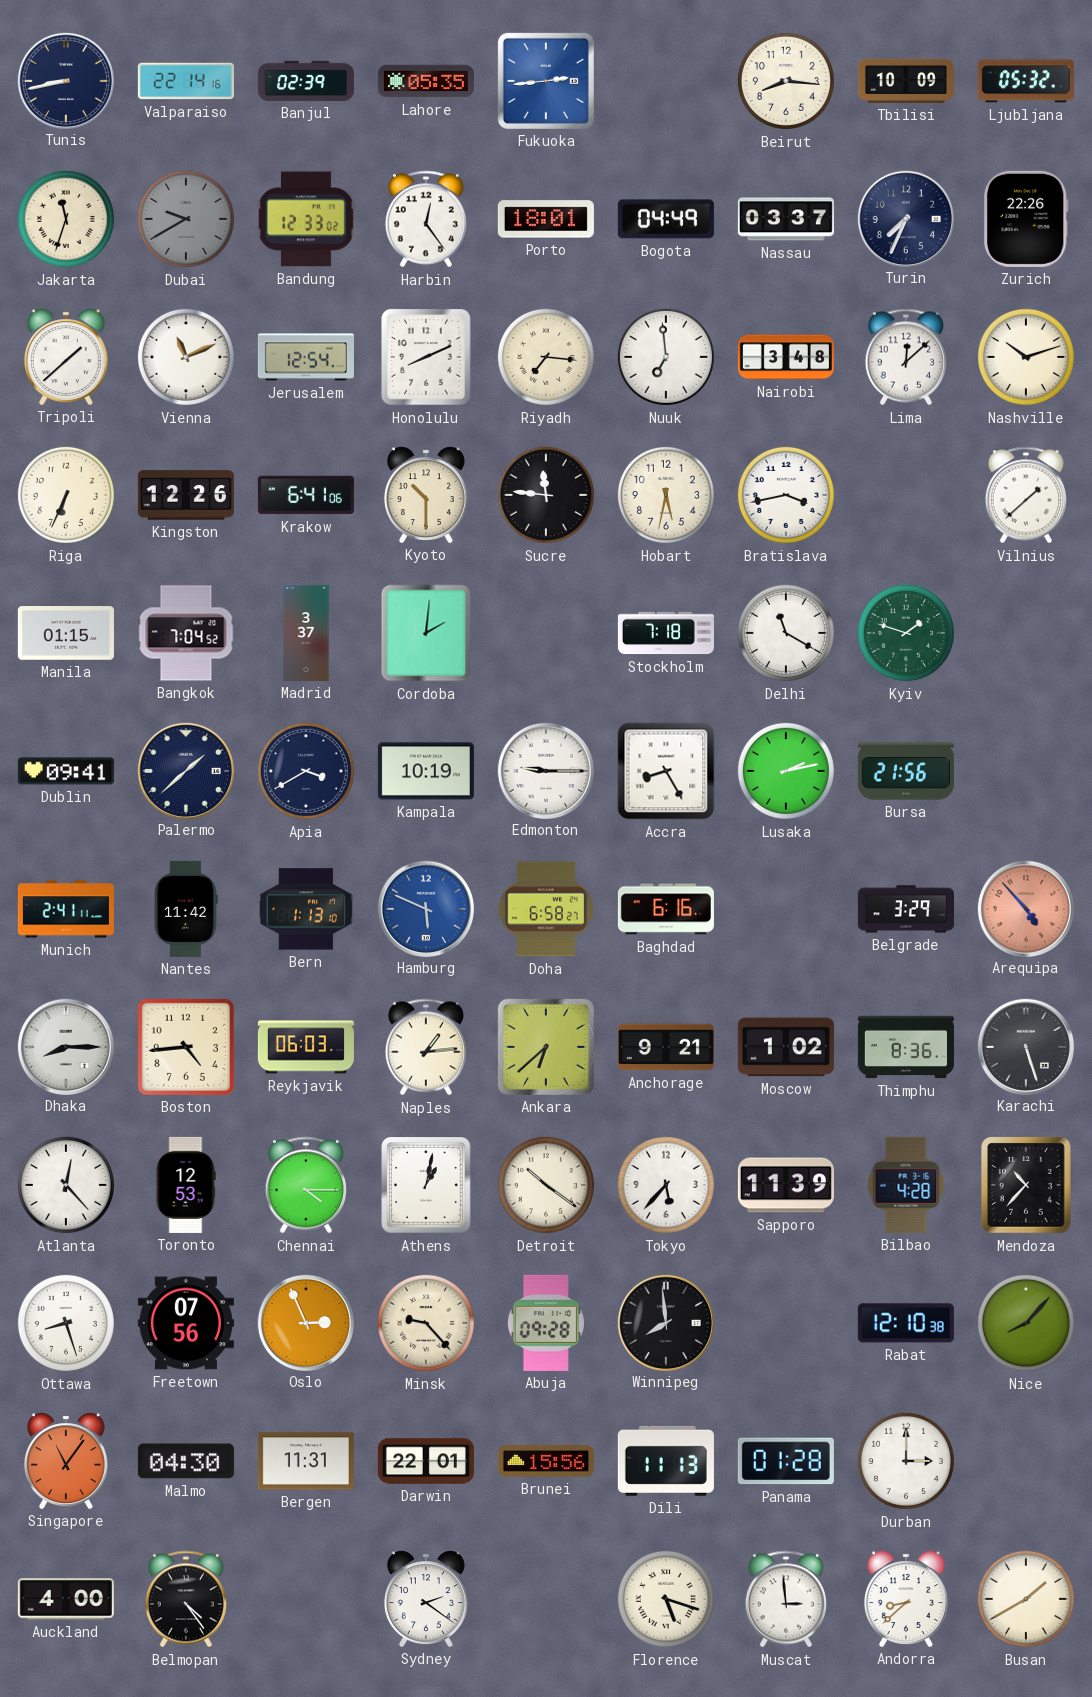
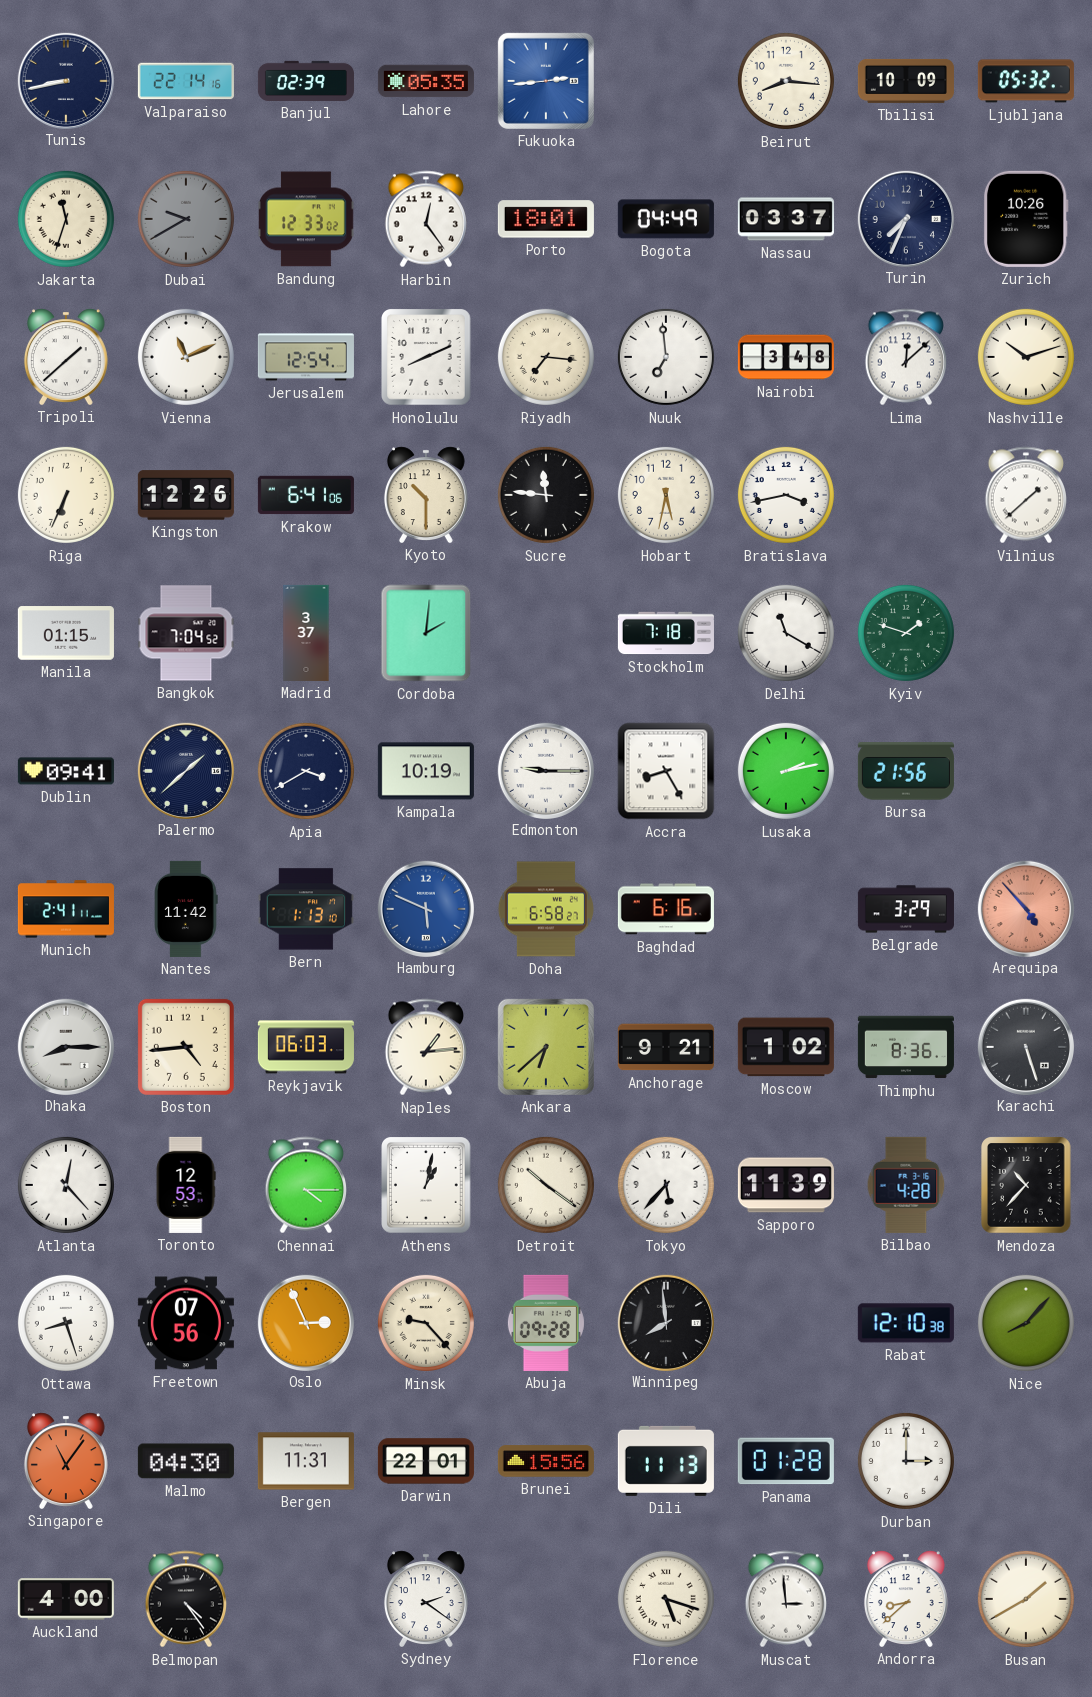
Zurich: 22:26 -> 10:26 (1026, 219)
